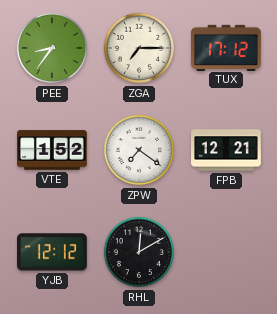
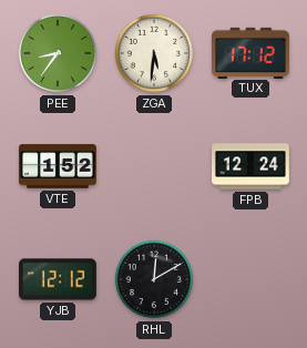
ZGA: 7:15 -> 5:31 (154, 53)
ZPW: 7:21 -> none (139, 150)
FPB: 12:21 -> 12:24 (252, 166)
